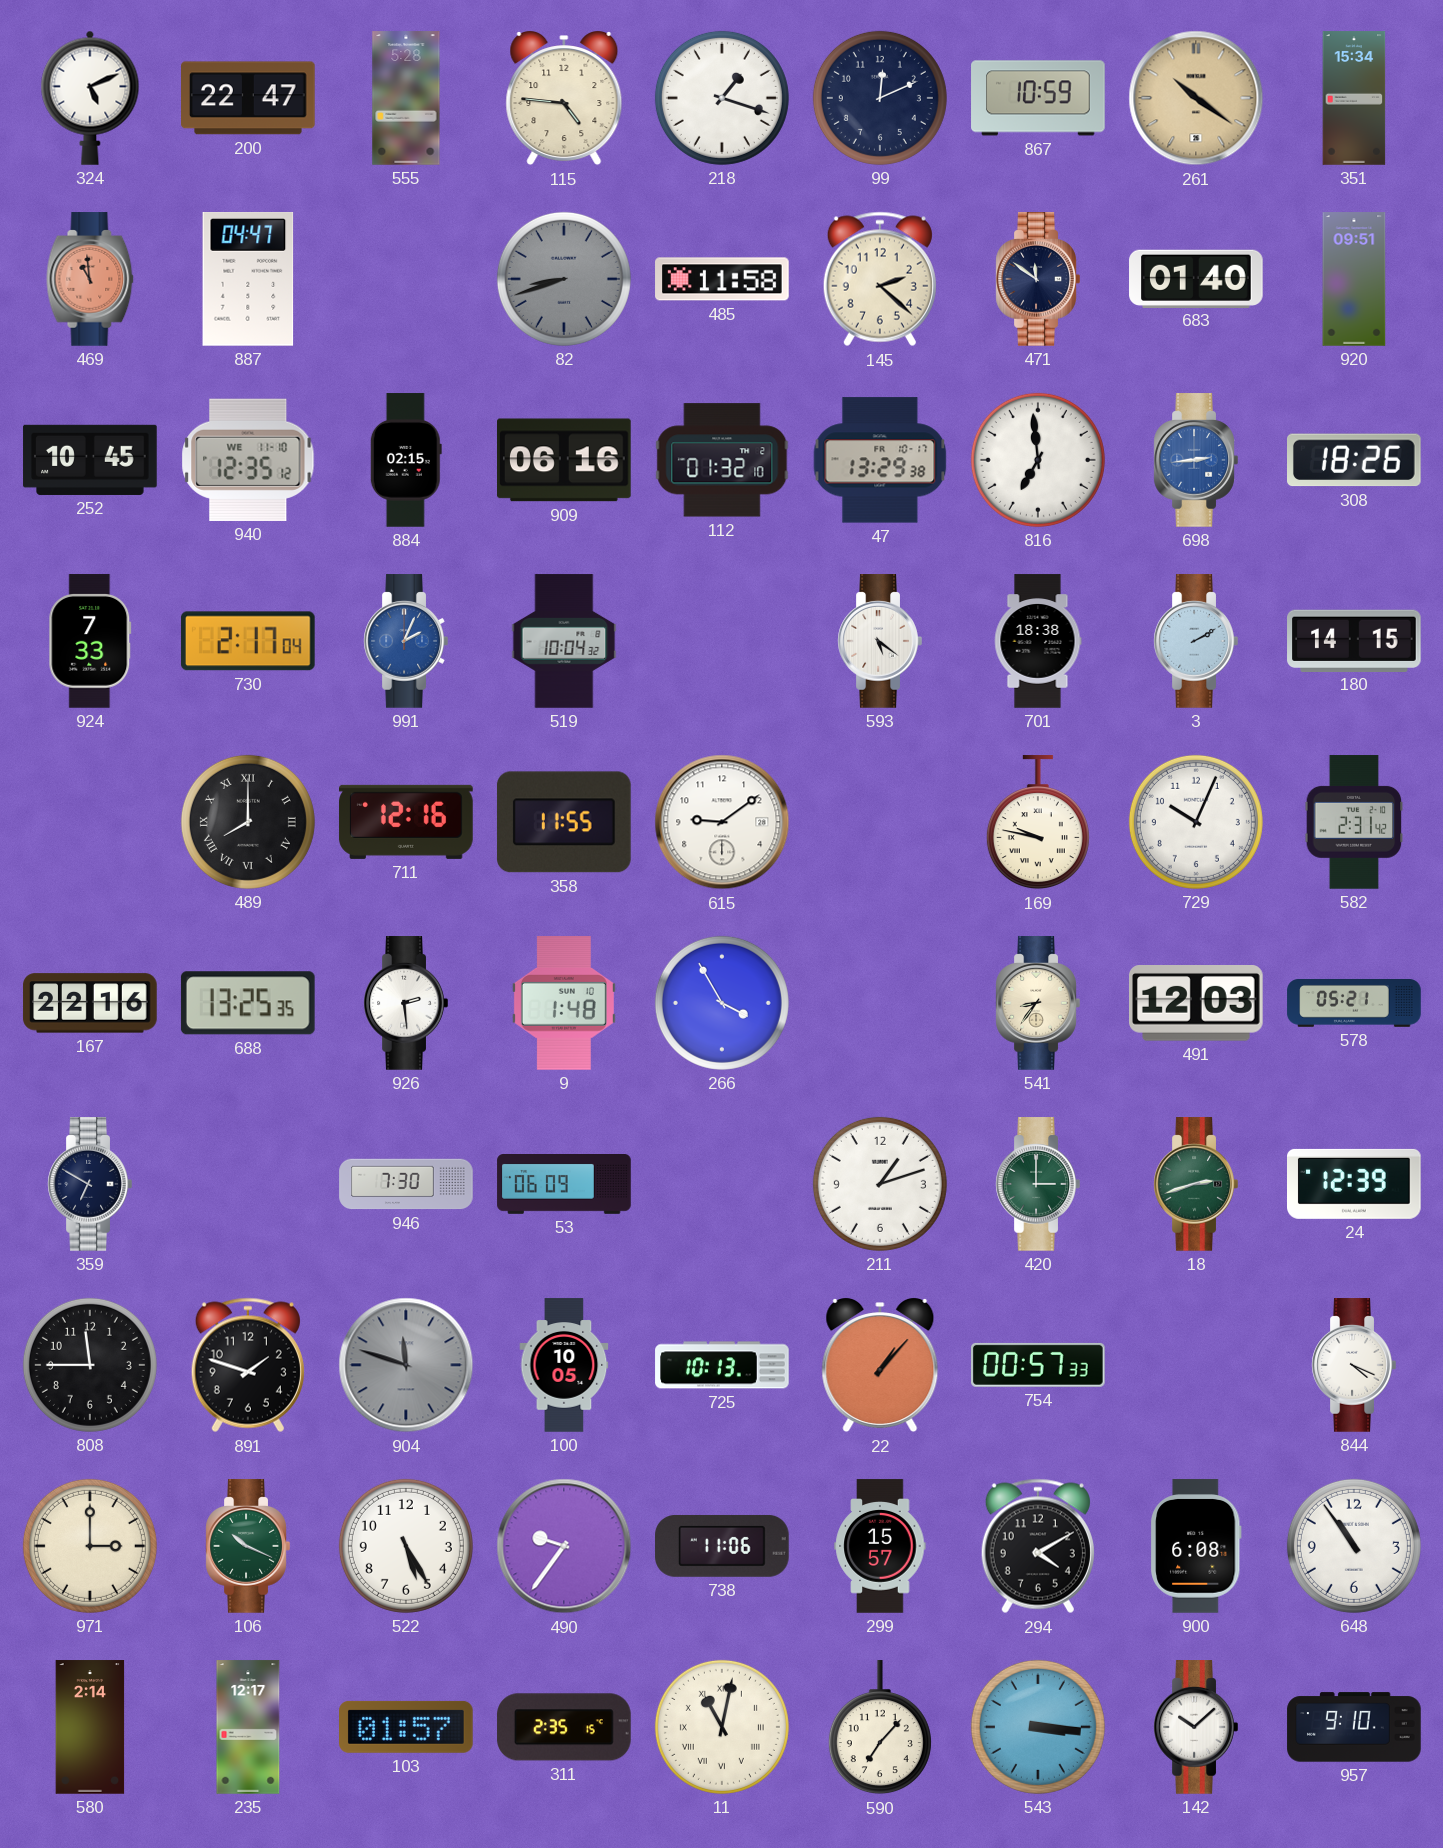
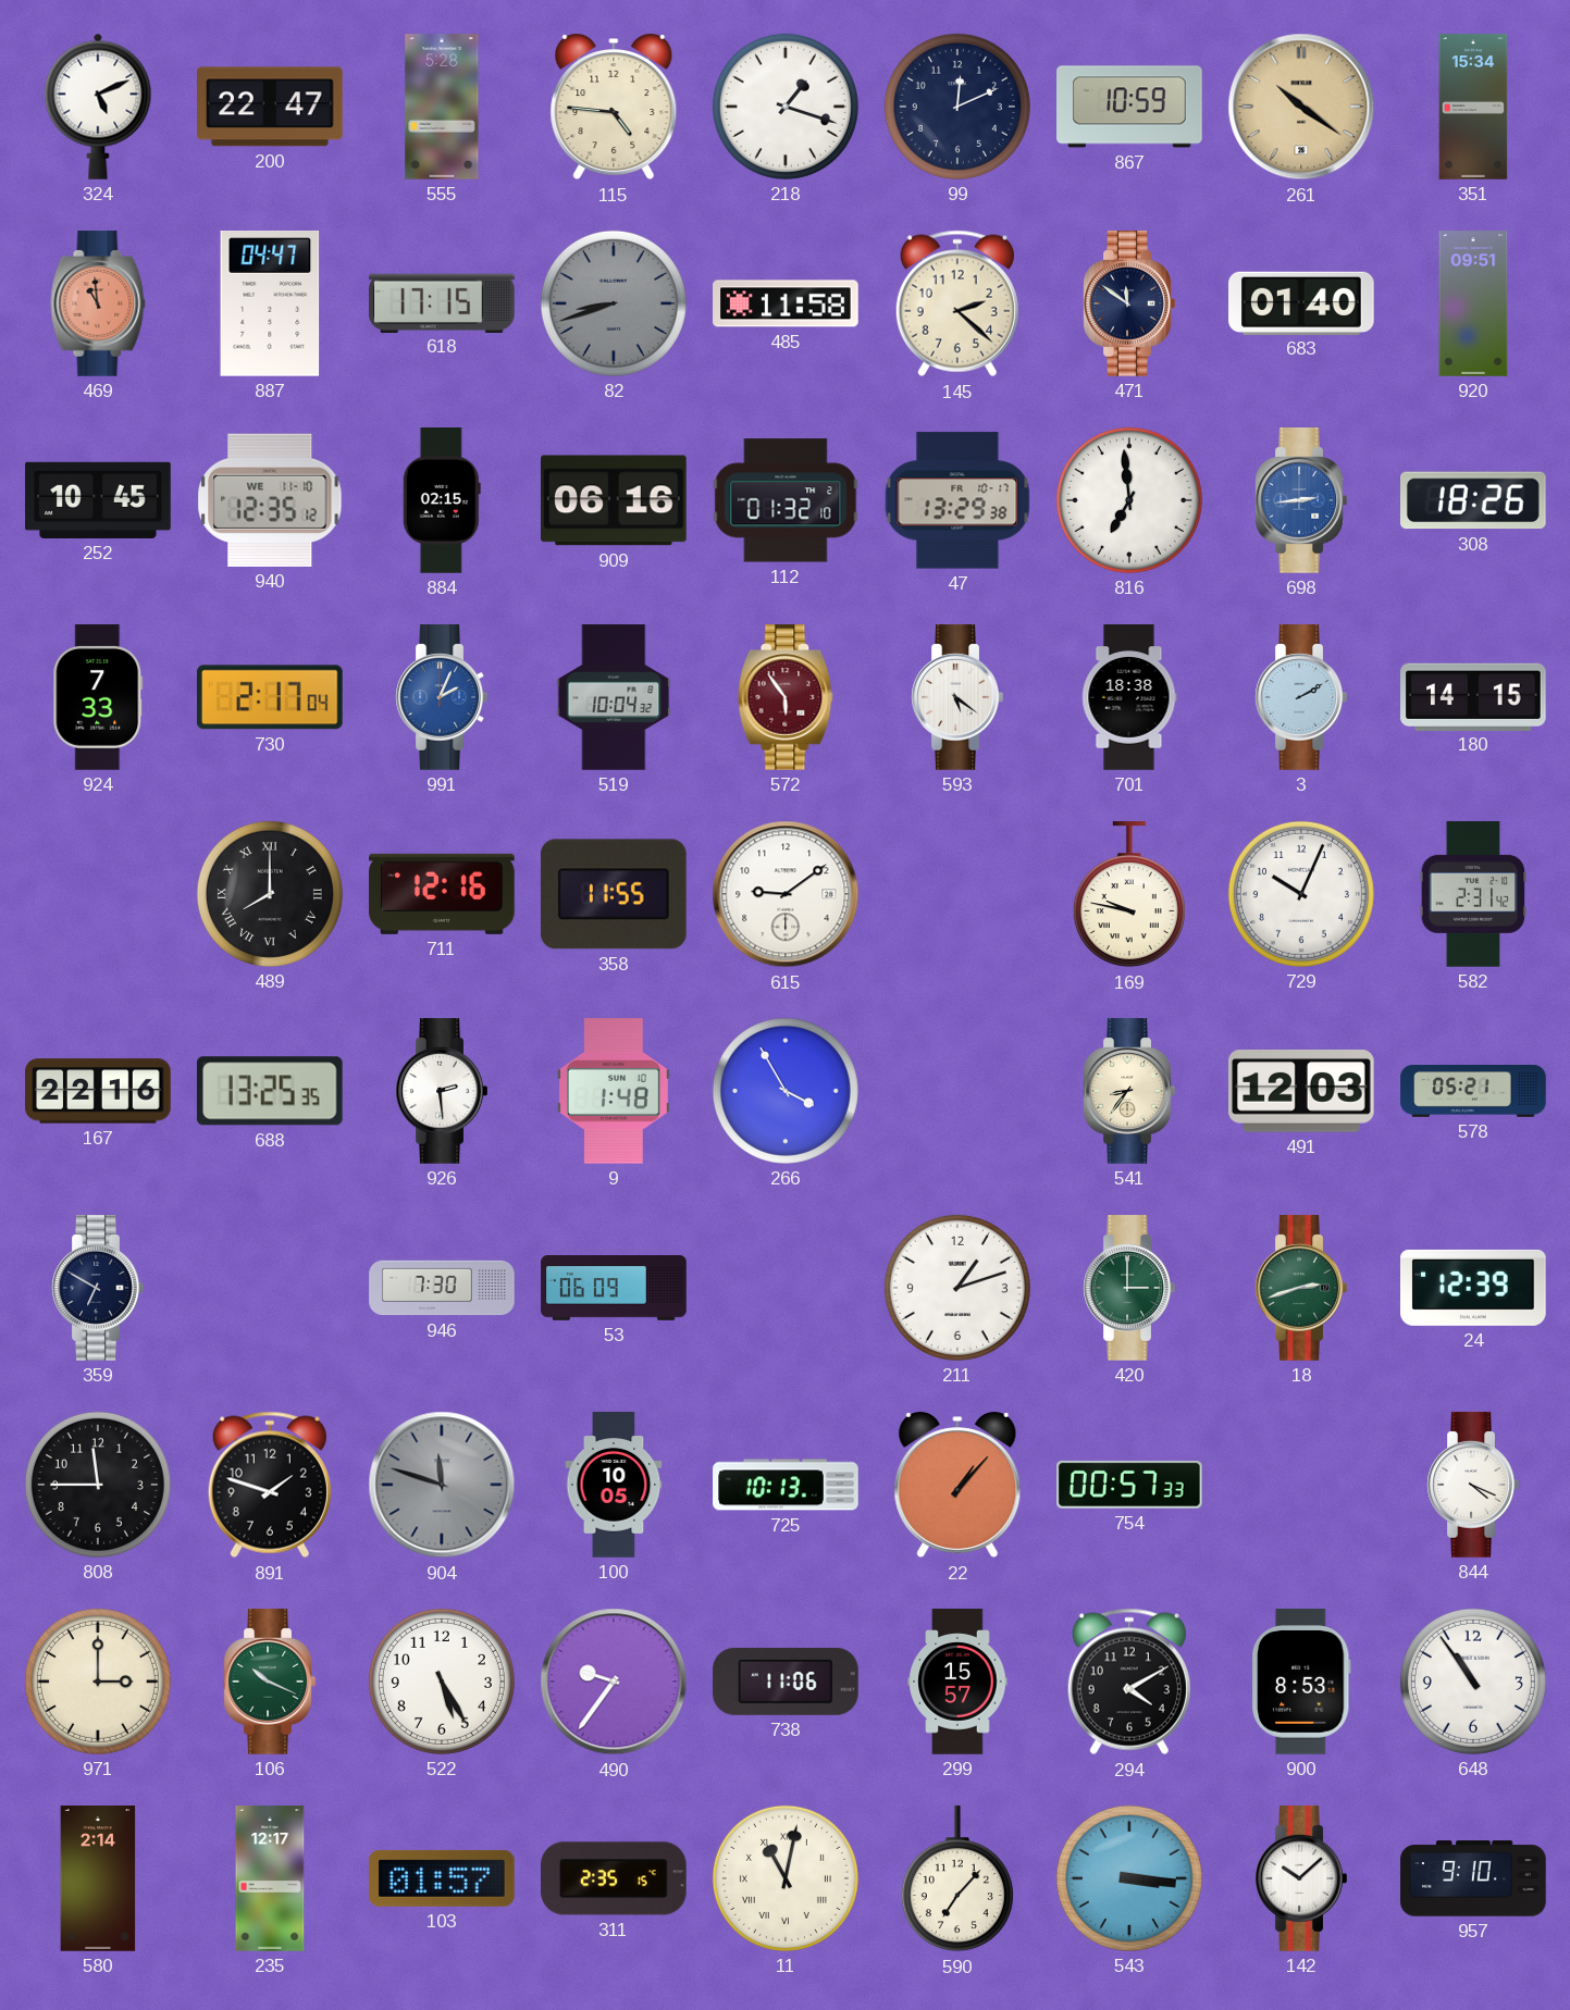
618: none -> 17:15 (442, 302)
572: none -> 5:54 (786, 697)
900: 6:08 -> 8:53 (1302, 1682)
